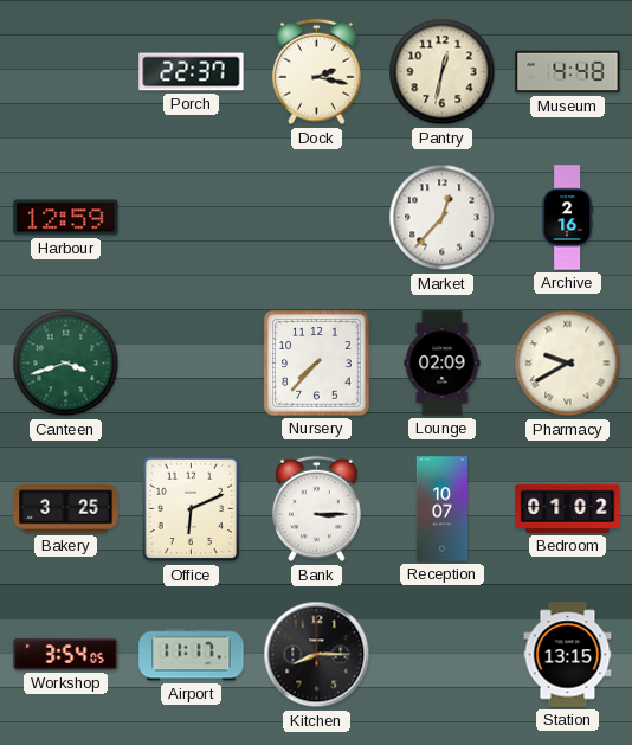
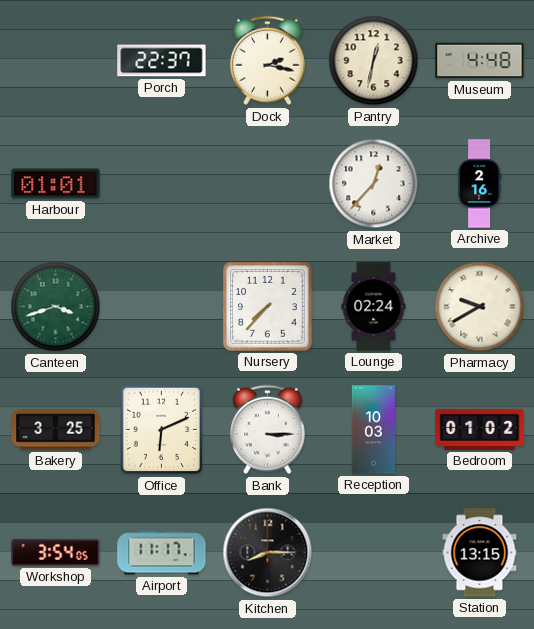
Harbour: 12:59 -> 01:01 (56, 184)
Lounge: 02:09 -> 02:24 (374, 307)
Reception: 10:07 -> 10:03 (373, 430)
